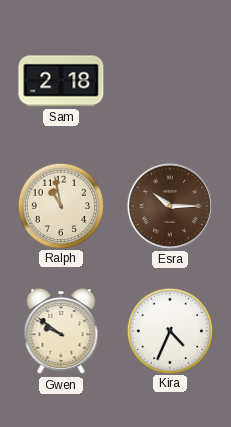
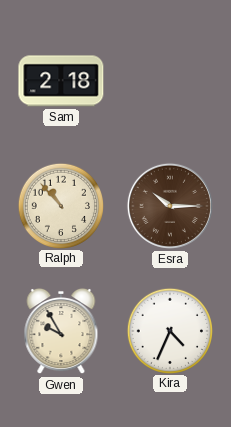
Ralph: 10:58 -> 10:53 (60, 205)
Gwen: 9:51 -> 9:55 (61, 331)
